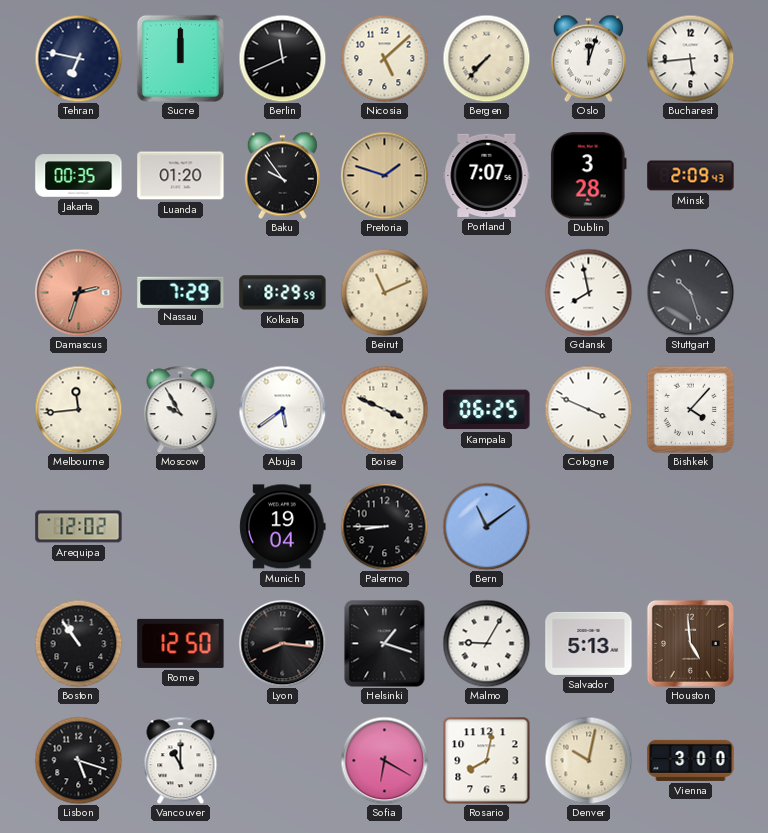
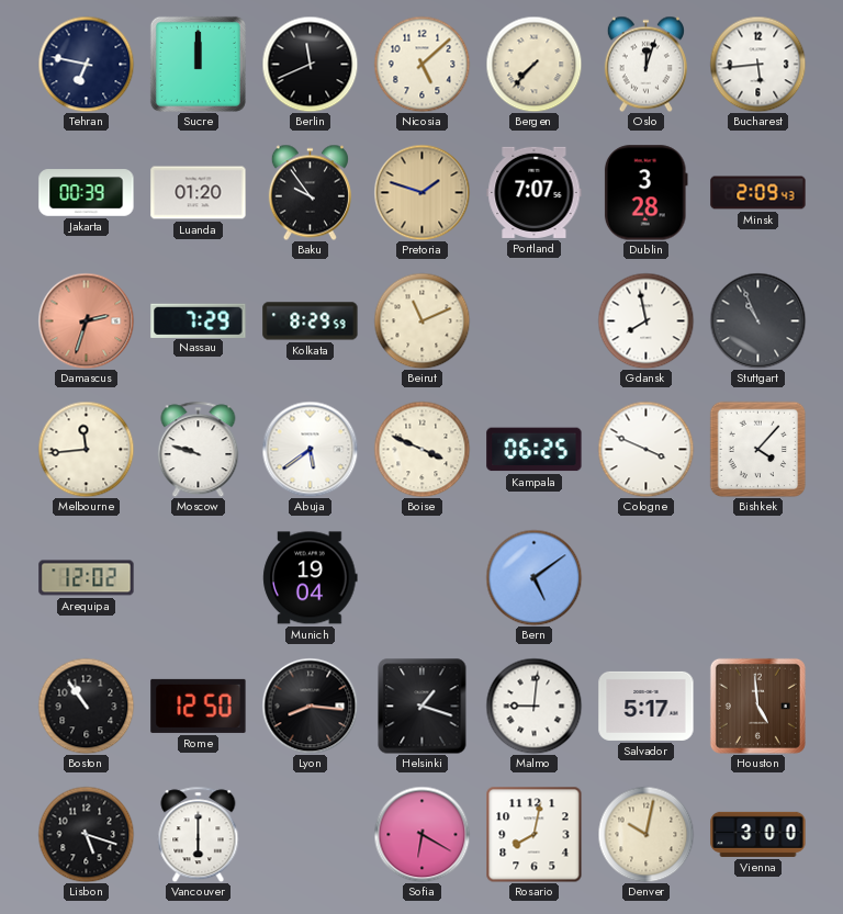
Jakarta: 00:35 -> 00:39 (87, 193)
Stuttgart: 10:27 -> 10:56 (757, 320)
Moscow: 9:55 -> 9:48 (199, 449)
Palermo: 8:45 -> none (384, 526)
Bern: 11:09 -> 5:09 (533, 577)
Malmo: 9:05 -> 9:01 (533, 706)
Salvador: 5:13 -> 5:17 (647, 706)
Vancouver: 11:00 -> 6:00 (199, 834)
